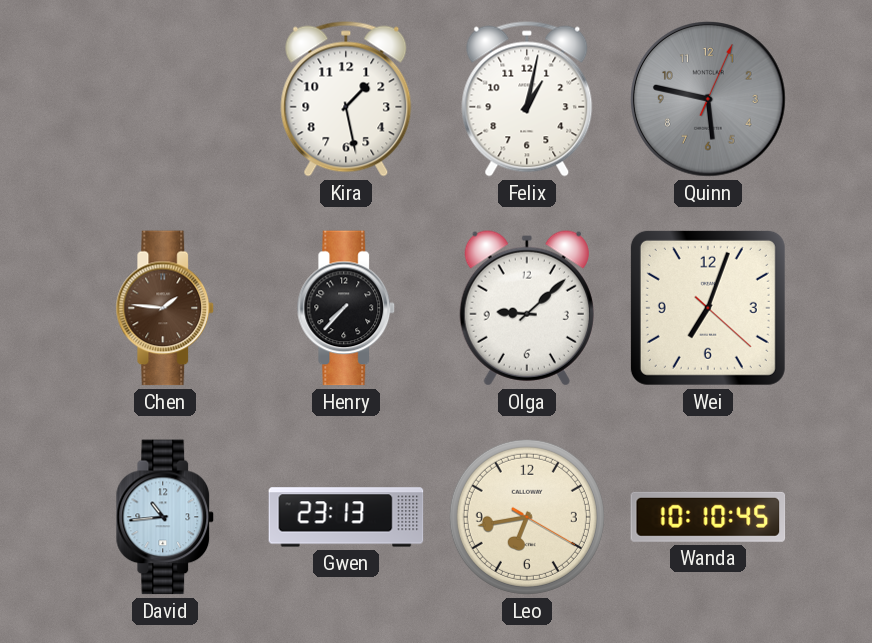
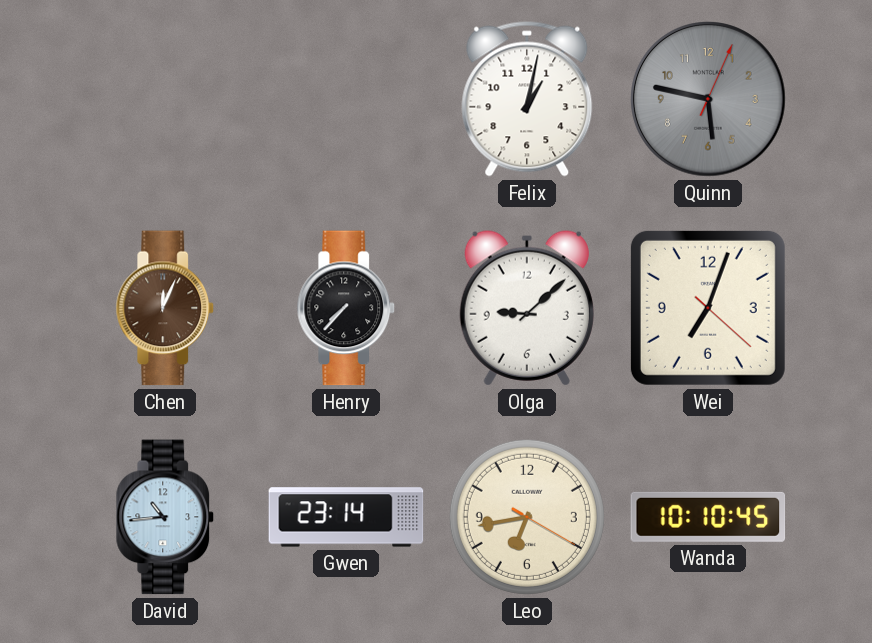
Kira: 1:28 -> none (346, 99)
Chen: 1:46 -> 12:04 (165, 308)
Gwen: 23:13 -> 23:14 (346, 517)
